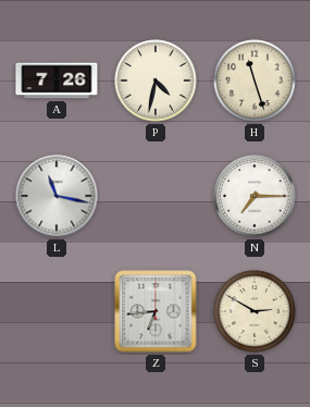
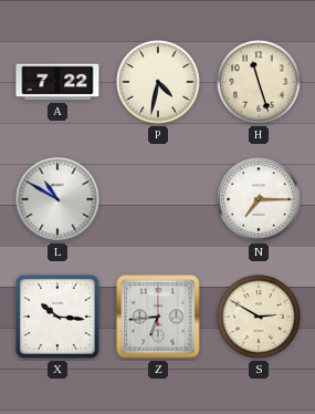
A: 7:26 -> 7:22 (57, 82)
L: 11:17 -> 10:50 (57, 199)
X: none -> 10:16 (57, 317)
